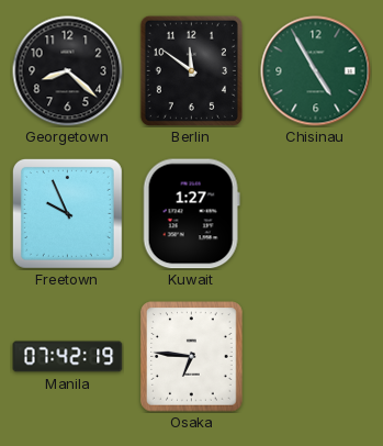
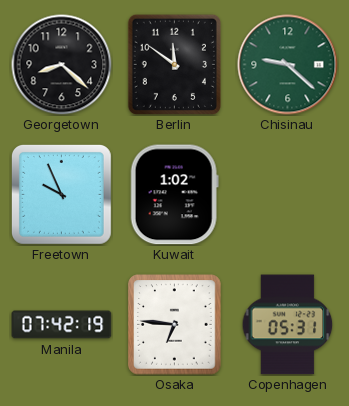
Chisinau: 4:55 -> 9:22 (288, 65)
Kuwait: 1:27 -> 1:02 (174, 195)
Copenhagen: none -> 05:31 (288, 325)
